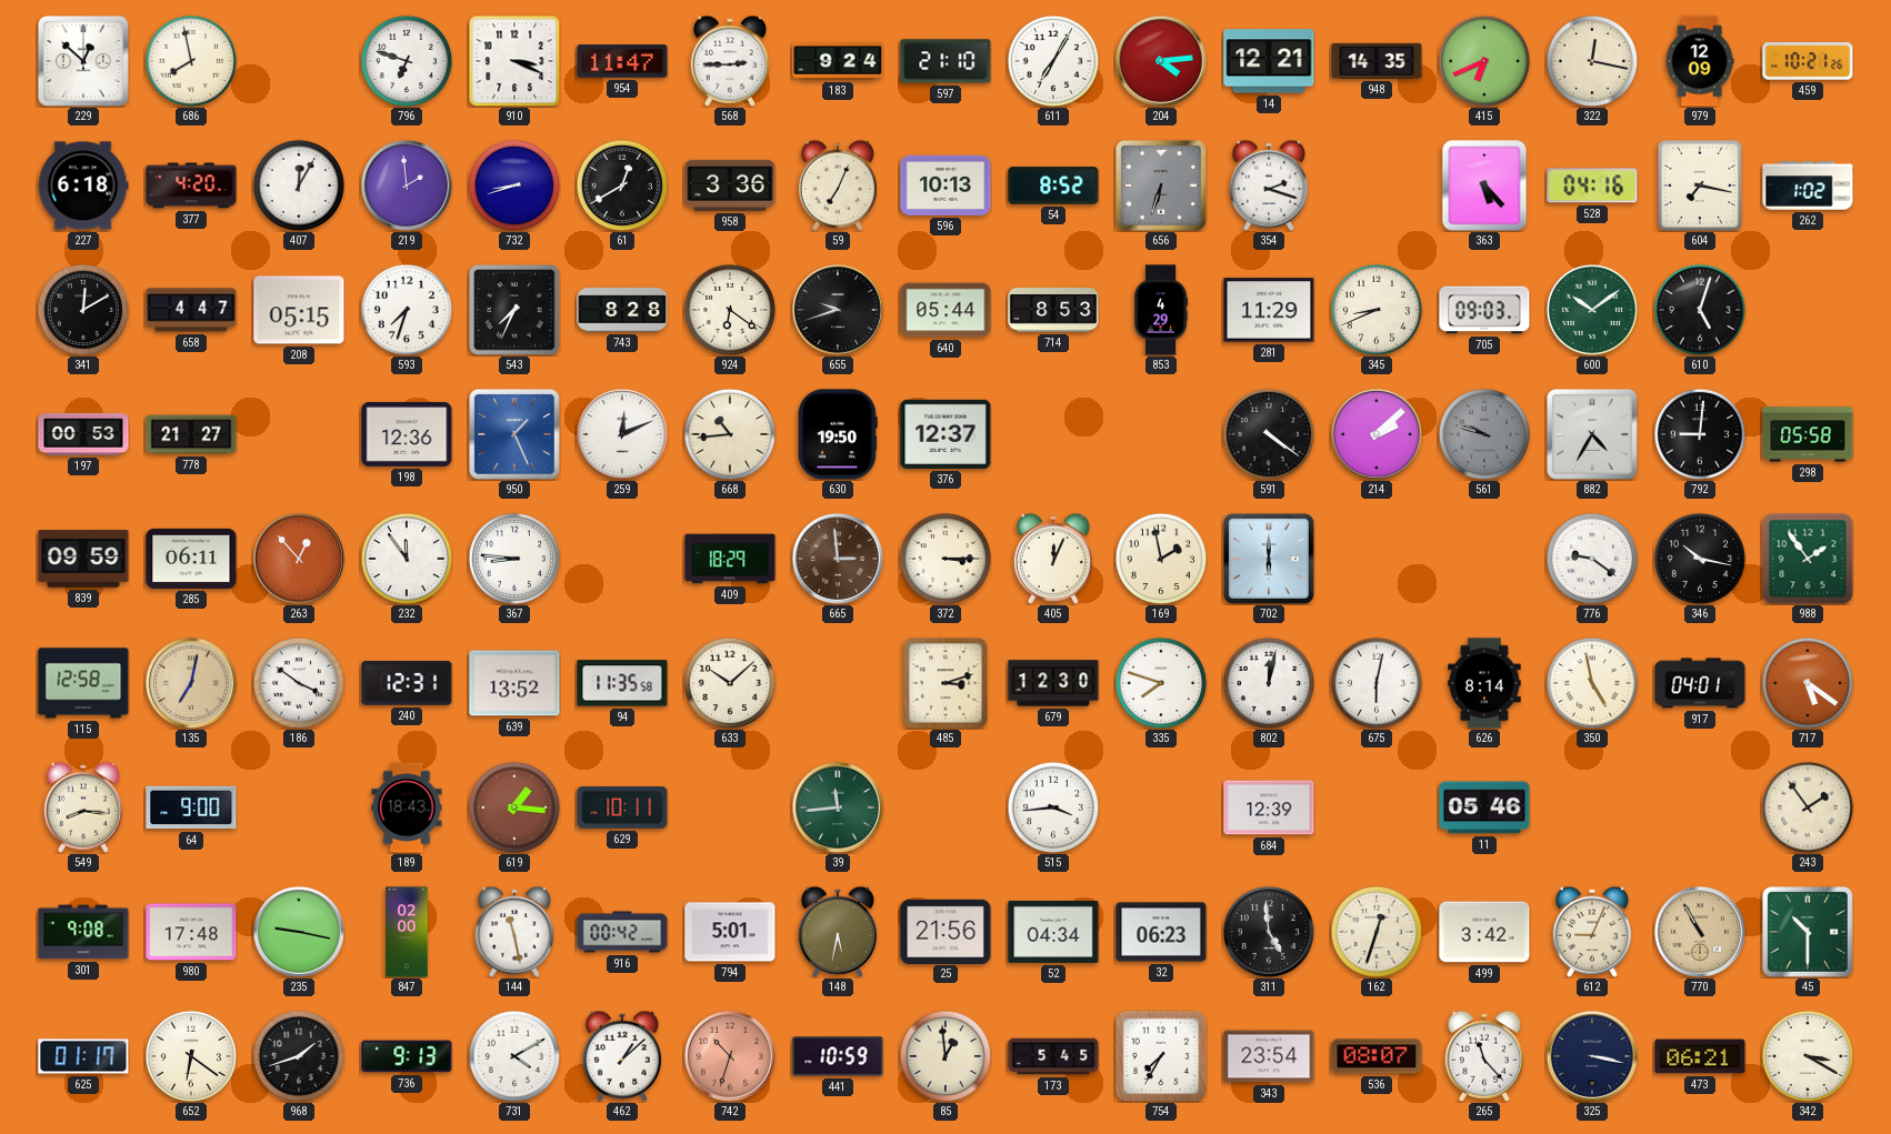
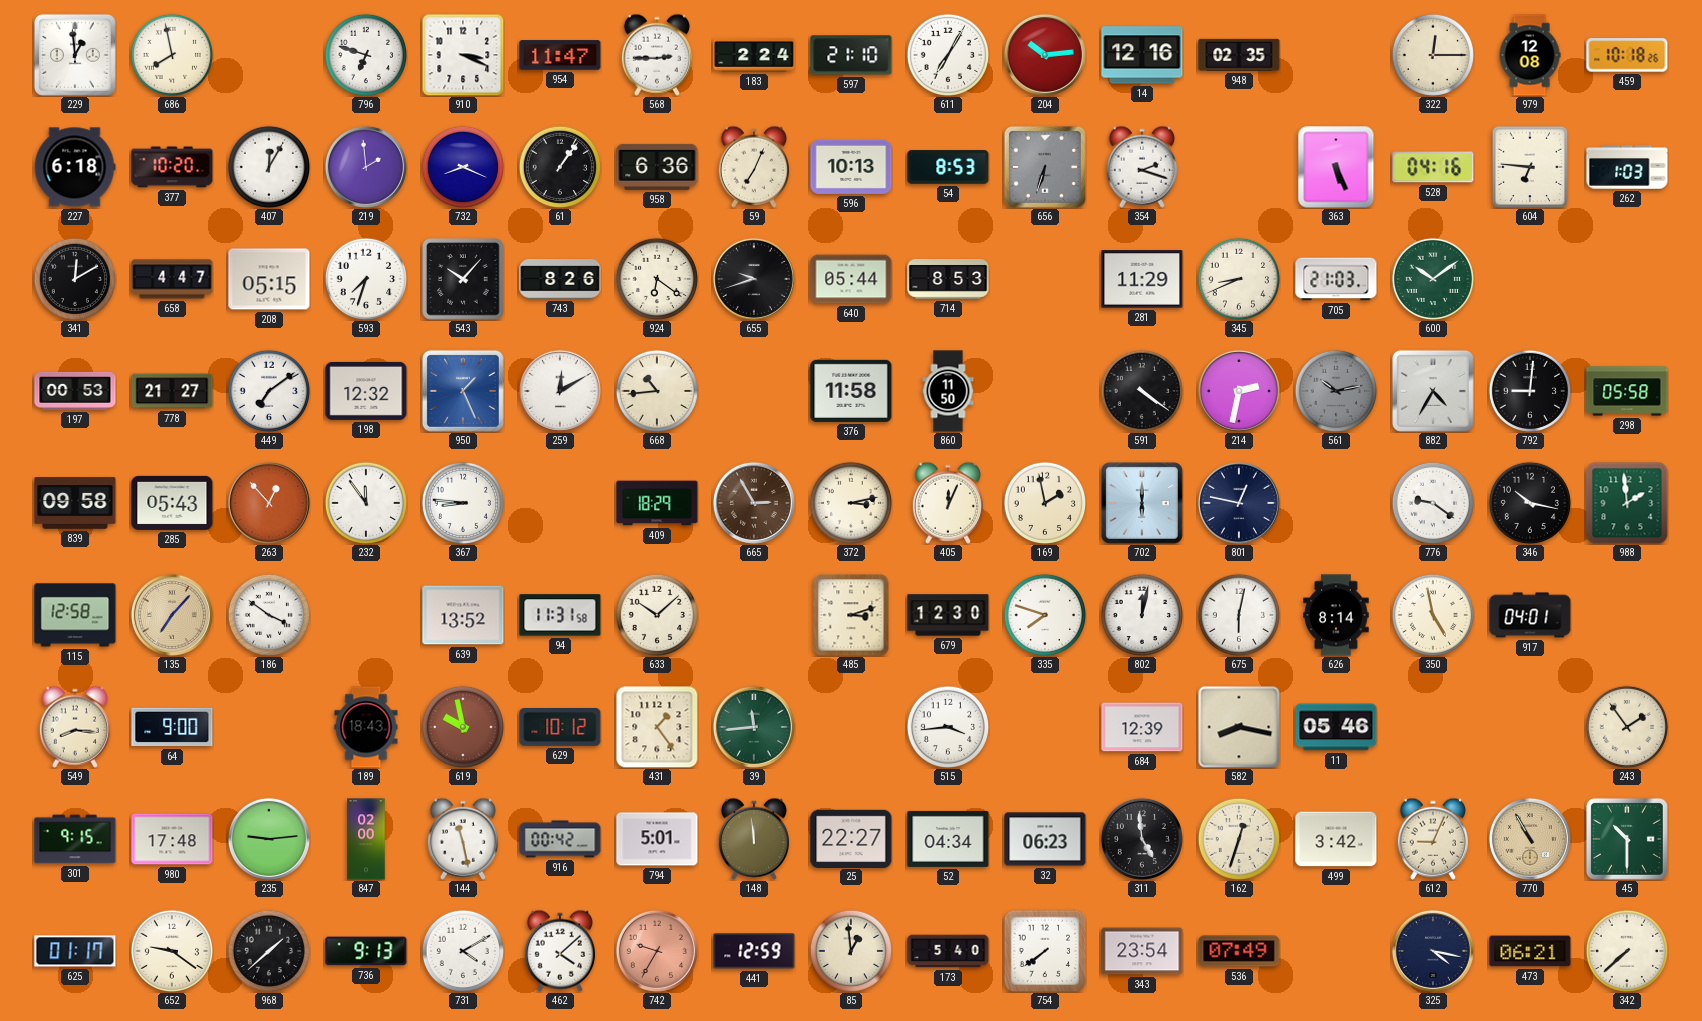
229: 12:52 -> 12:59 (75, 55)
183: 9:24 -> 2:24 (754, 55)
204: 4:14 -> 10:14 (1045, 55)
14: 12:21 -> 12:16 (1142, 55)
948: 14:35 -> 02:35 (1239, 55)
415: 6:41 -> none (1483, 60)
322: 12:17 -> 12:15 (1432, 54)
979: 12:09 -> 12:08 (1530, 55)
459: 10:21 -> 10:18 (1627, 55)
377: 4:20 -> 10:20 (172, 167)
732: 8:42 -> 8:19 (462, 166)
61: 12:40 -> 1:06 (559, 166)
958: 3:36 -> 6:36 (657, 167)
54: 8:52 -> 8:53 (948, 167)
363: 5:23 -> 5:26 (1336, 167)
604: 7:17 -> 6:46 (1530, 167)
262: 1:02 -> 1:03 (1627, 167)
543: 7:34 -> 10:07 (463, 279)
743: 8:28 -> 8:26 (560, 279)
853: 4:29 -> none (1161, 310)
705: 09:03 -> 21:03 (1336, 279)
610: 5:03 -> none (1699, 309)
449: none -> 7:09 (268, 390)
198: 12:36 -> 12:32 (366, 391)
259: 12:11 -> 12:10 (560, 391)
630: 19:50 -> none (838, 434)
376: 12:37 -> 11:58 (851, 391)
860: none -> 11:50 (948, 391)
214: 2:08 -> 2:32 (1239, 391)
561: 9:48 -> 10:13 (1335, 390)
839: 09:59 -> 09:58 (75, 503)
285: 06:11 -> 05:43 (172, 503)
665: 2:59 -> 2:55 (754, 503)
372: 3:15 -> 3:13 (850, 502)
801: none -> 12:47 (1239, 503)
988: 1:54 -> 1:59 (1627, 503)
135: 7:02 -> 7:07 (172, 615)
240: 12:31 -> none (407, 684)
94: 11:35 -> 11:31 (560, 615)
717: 5:21 -> none (1807, 682)
619: 1:16 -> 9:58 (462, 726)
629: 10:11 -> 10:12 (560, 728)
431: none -> 1:24 (657, 727)
582: none -> 8:17 (1239, 727)
301: 9:08 -> 9:15 (75, 839)
235: 9:17 -> 9:14 (269, 839)
148: 5:32 -> 11:59 (754, 839)
25: 21:56 -> 22:27 (851, 838)
652: 6:21 -> 9:21 (171, 950)
968: 1:42 -> 1:38 (268, 950)
462: 1:08 -> 4:08 (560, 951)
742: 10:33 -> 9:35 (657, 951)
441: 10:59 -> 12:59 (754, 951)
173: 5:45 -> 5:40 (948, 951)
754: 7:35 -> 7:39 (1045, 951)
536: 08:07 -> 07:49 (1239, 951)
265: 11:23 -> none (1484, 1056)
325: 3:17 -> 4:17 (1433, 951)
342: 3:20 -> 7:38 (1626, 950)
